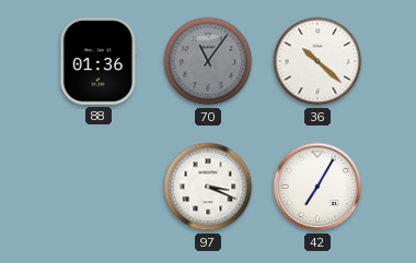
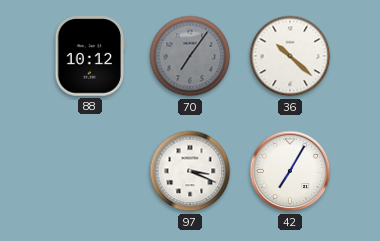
88: 01:36 -> 10:12 (90, 56)
70: 11:06 -> 7:06 (190, 56)
